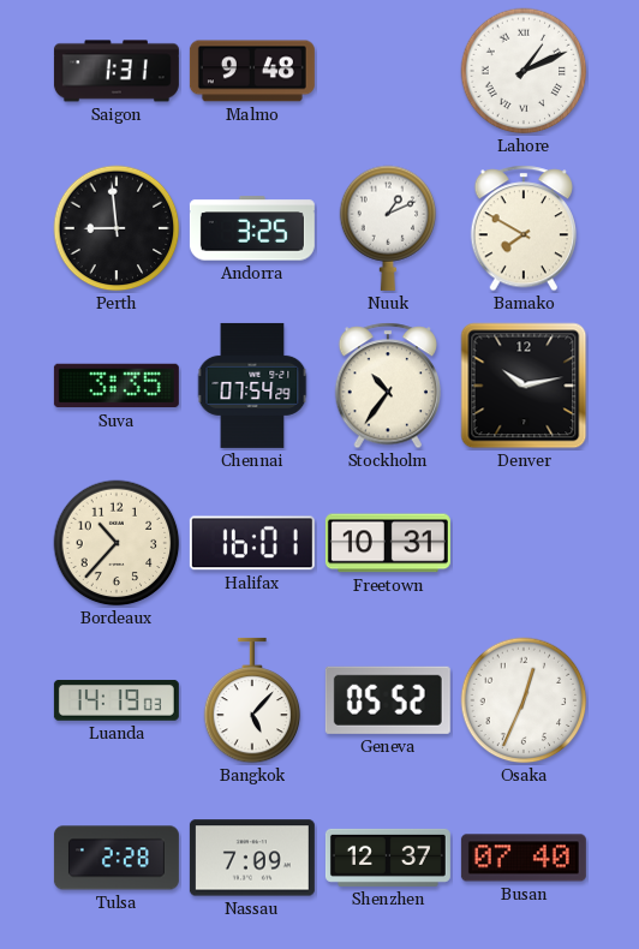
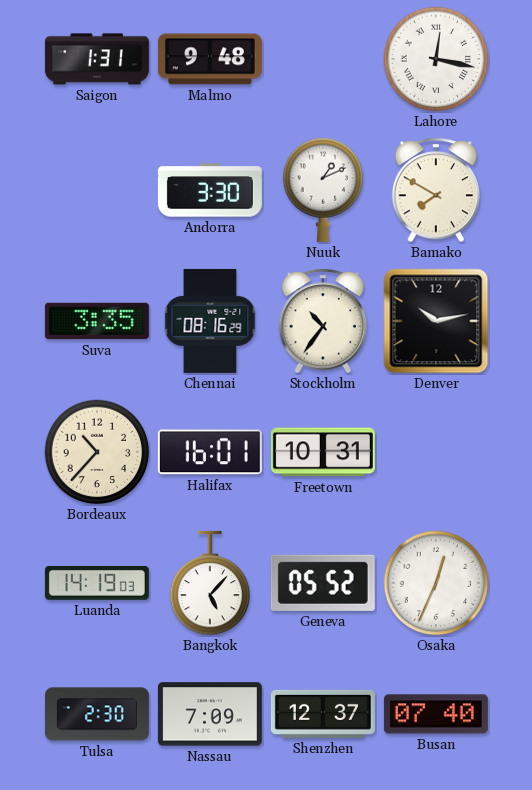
Lahore: 1:11 -> 12:17 (436, 59)
Perth: 8:59 -> none (117, 228)
Andorra: 3:25 -> 3:30 (210, 190)
Chennai: 07:54 -> 08:16 (210, 321)
Tulsa: 2:28 -> 2:30 (97, 714)
